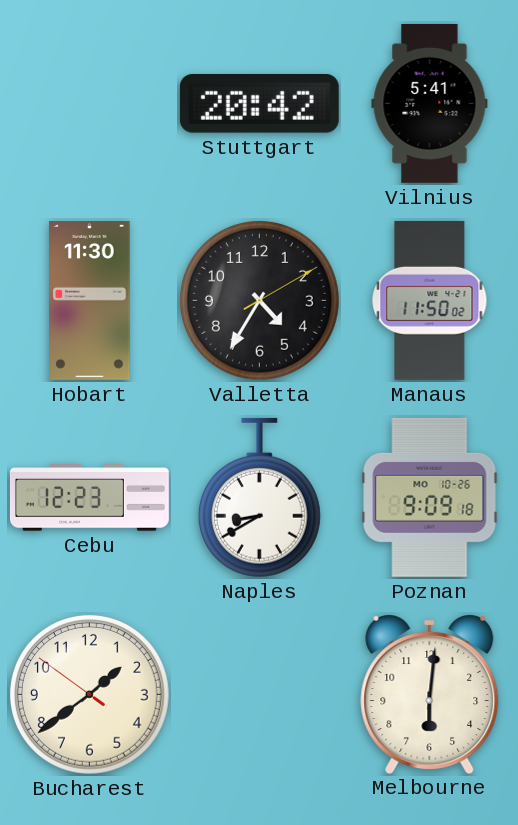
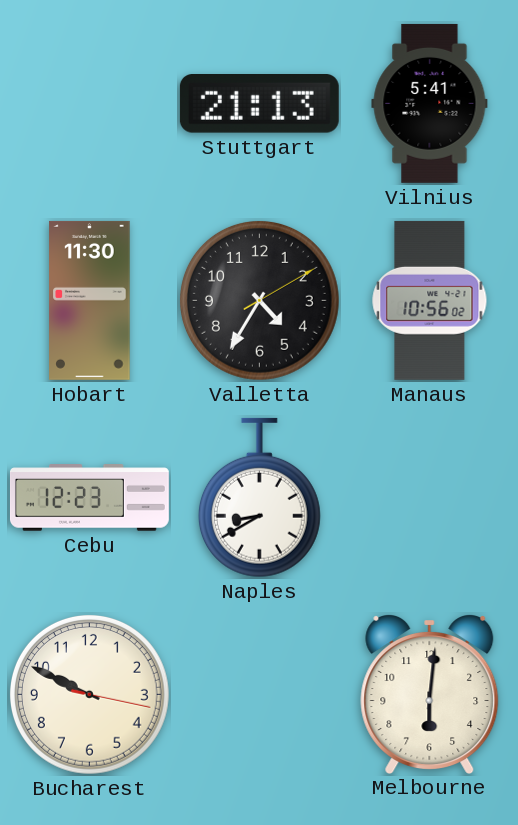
Stuttgart: 20:42 -> 21:13 (259, 104)
Manaus: 11:50 -> 10:56 (430, 300)
Poznan: 9:09 -> none (430, 497)
Bucharest: 1:38 -> 9:49 (89, 694)
